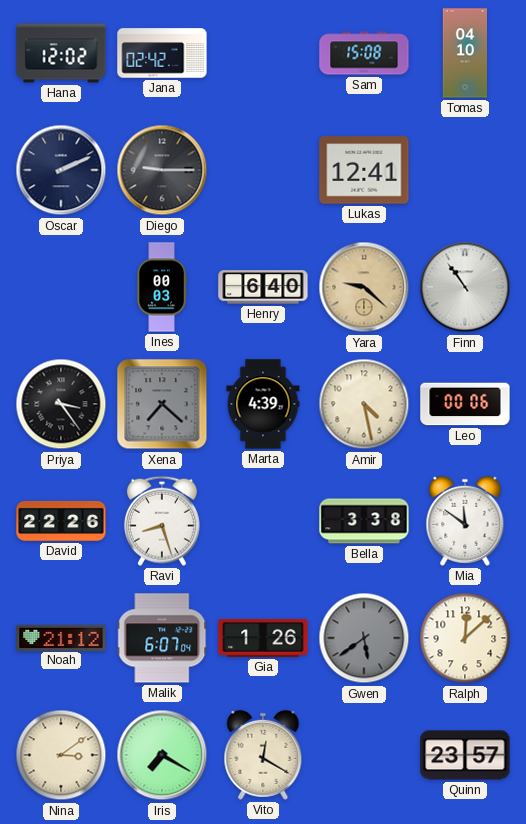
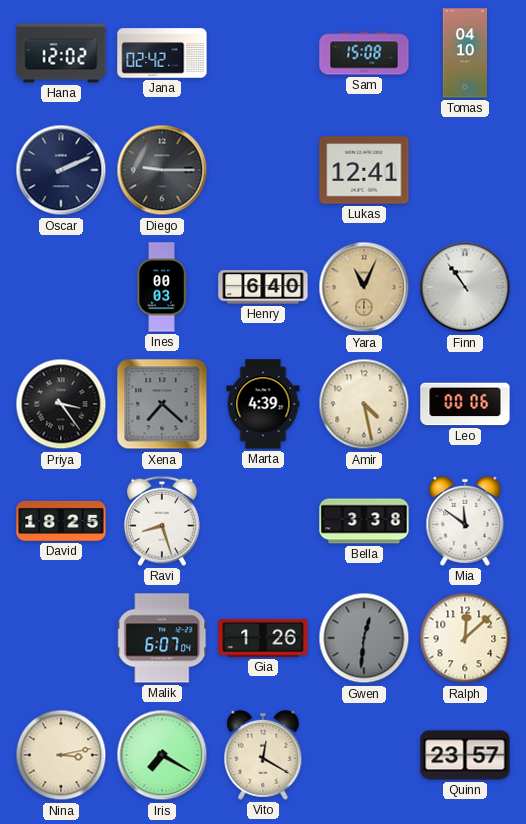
Yara: 9:22 -> 11:04 (364, 287)
David: 22:26 -> 18:25 (61, 521)
Noah: 21:12 -> none (61, 637)
Gwen: 5:39 -> 12:31 (364, 638)
Nina: 3:09 -> 3:13 (61, 755)
